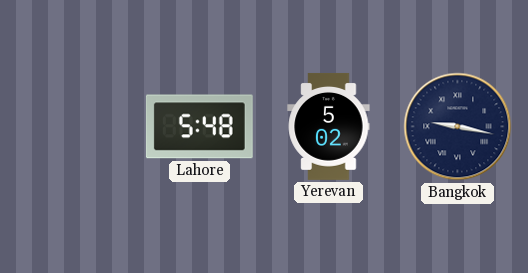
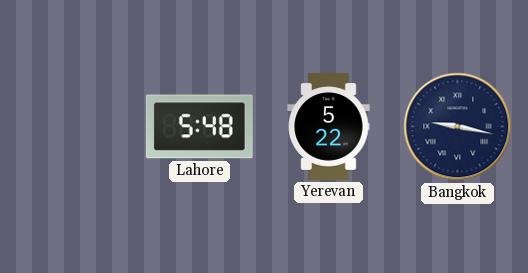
Yerevan: 5:02 -> 5:22 (329, 127)
